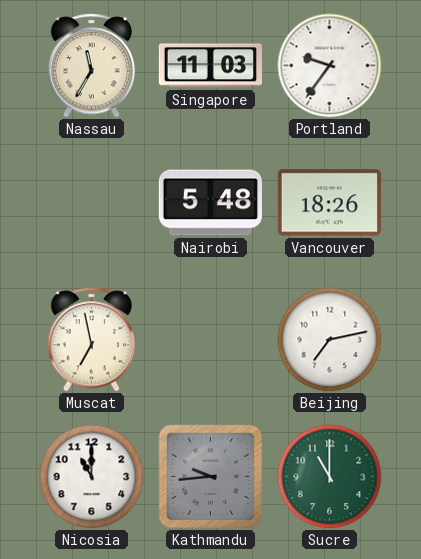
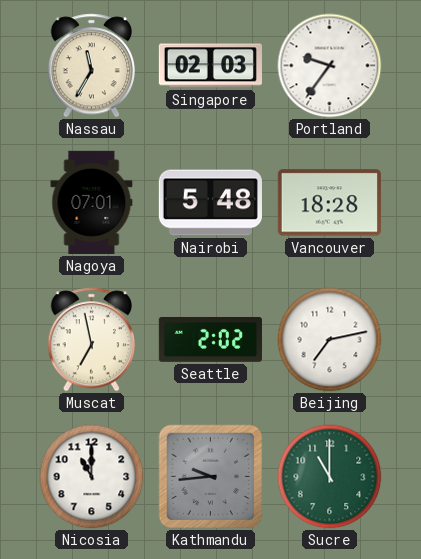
Singapore: 11:03 -> 02:03 (210, 66)
Nagoya: none -> 07:01 (92, 202)
Vancouver: 18:26 -> 18:28 (329, 203)
Seattle: none -> 2:02 (210, 340)
